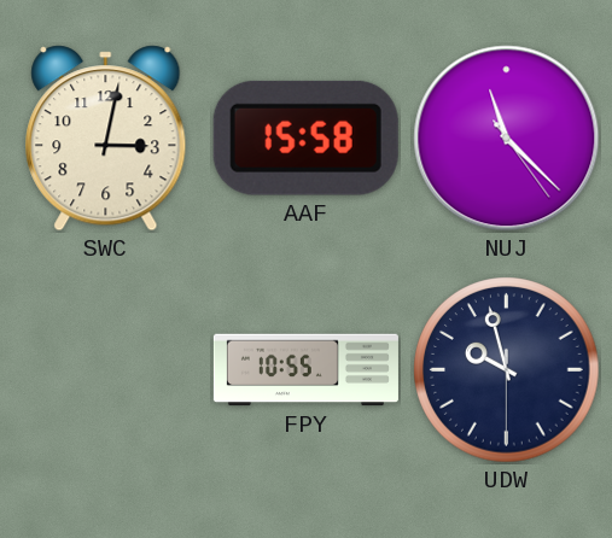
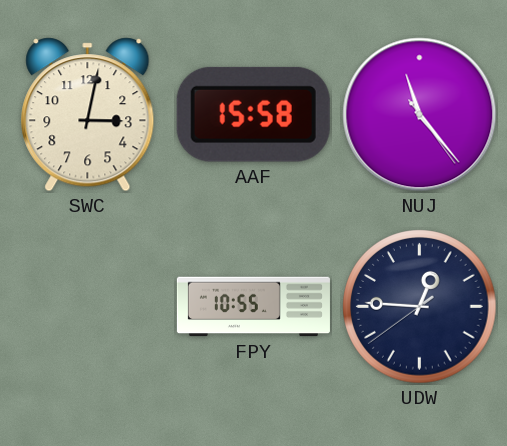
NUJ: 11:22 -> 11:23 (420, 115)
UDW: 9:57 -> 12:45 (420, 307)
